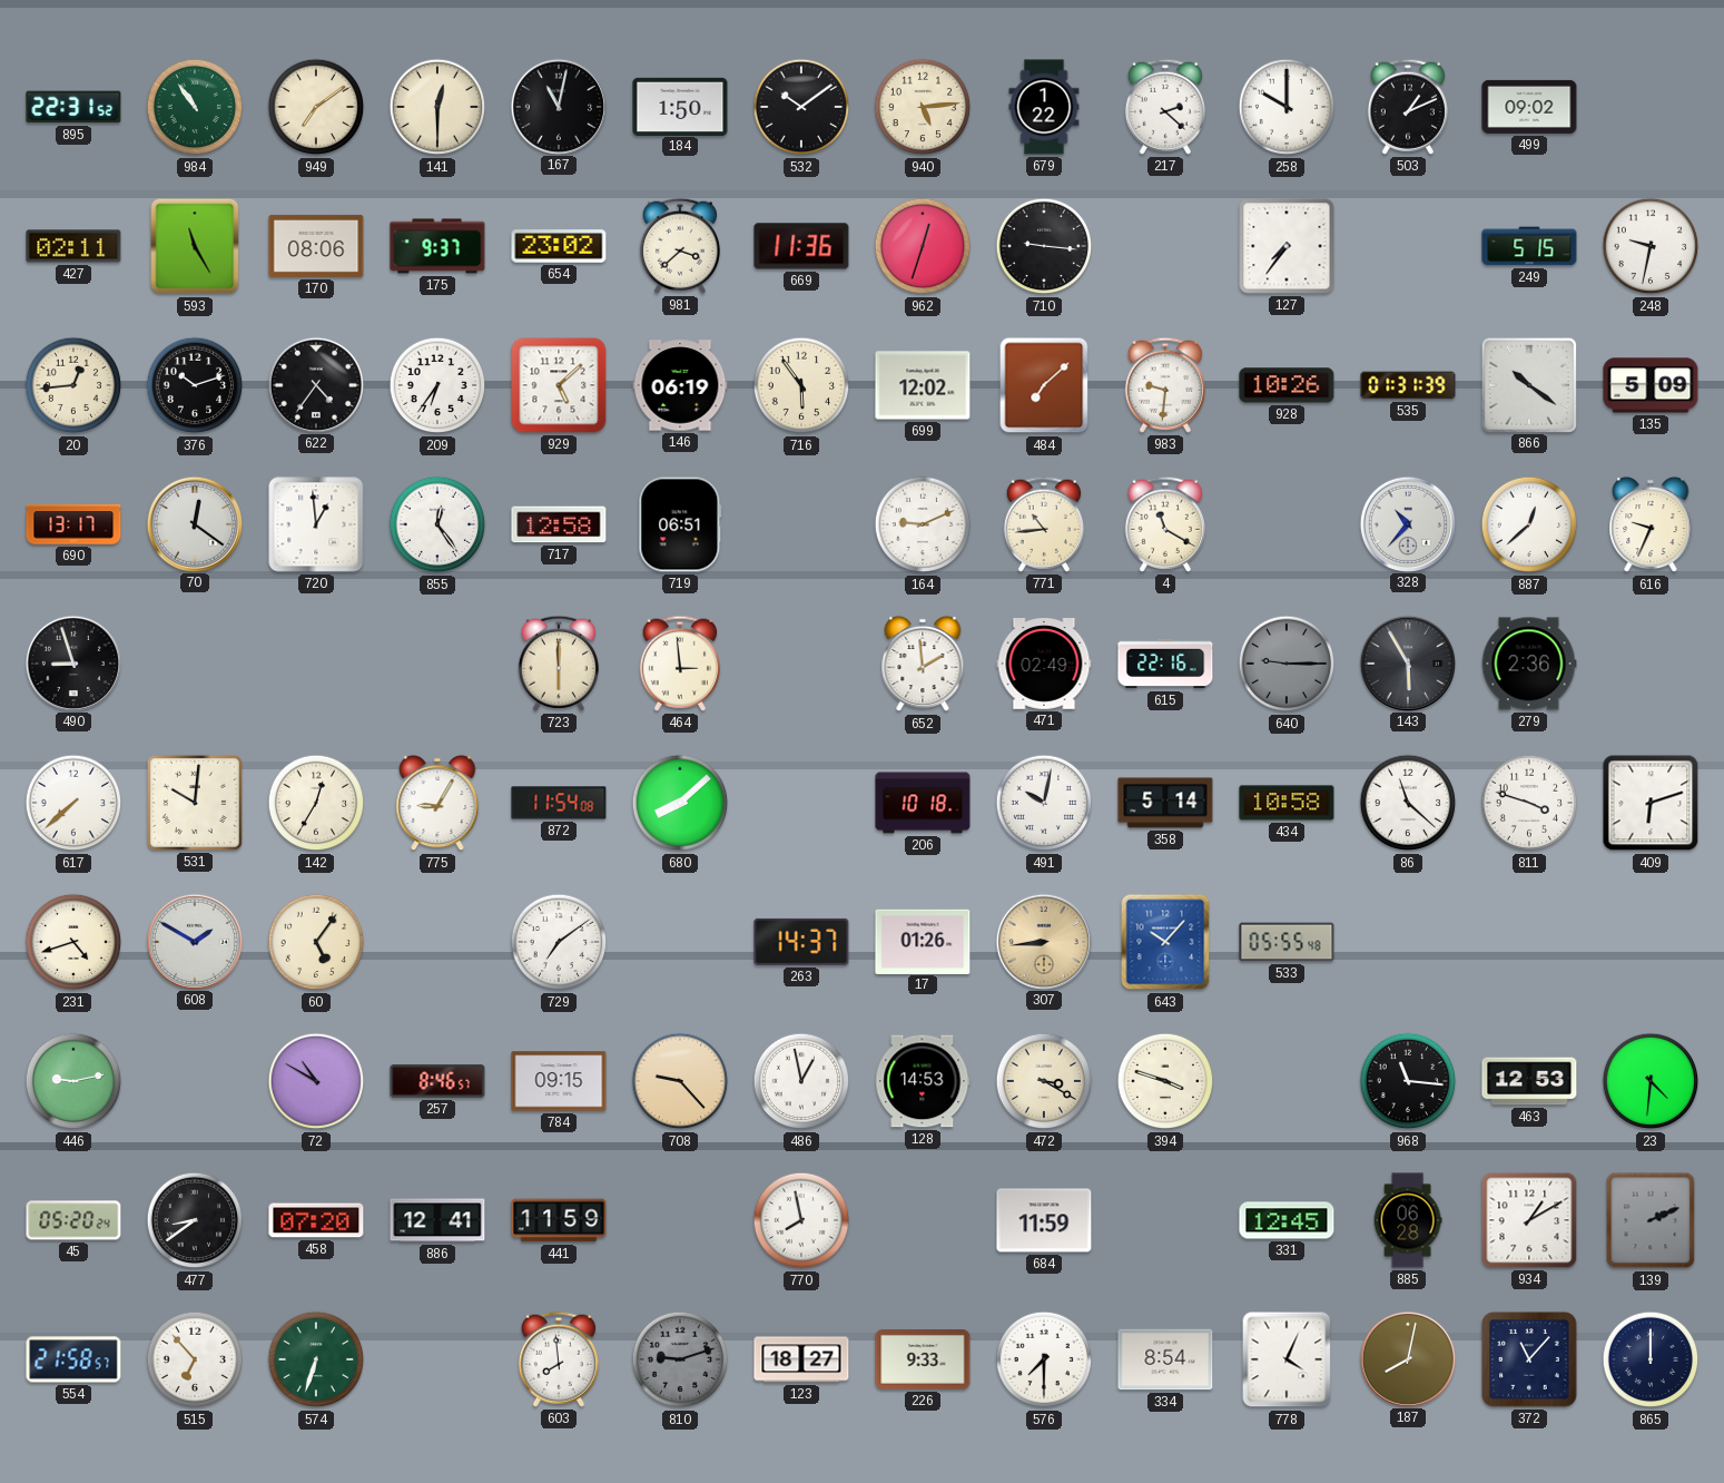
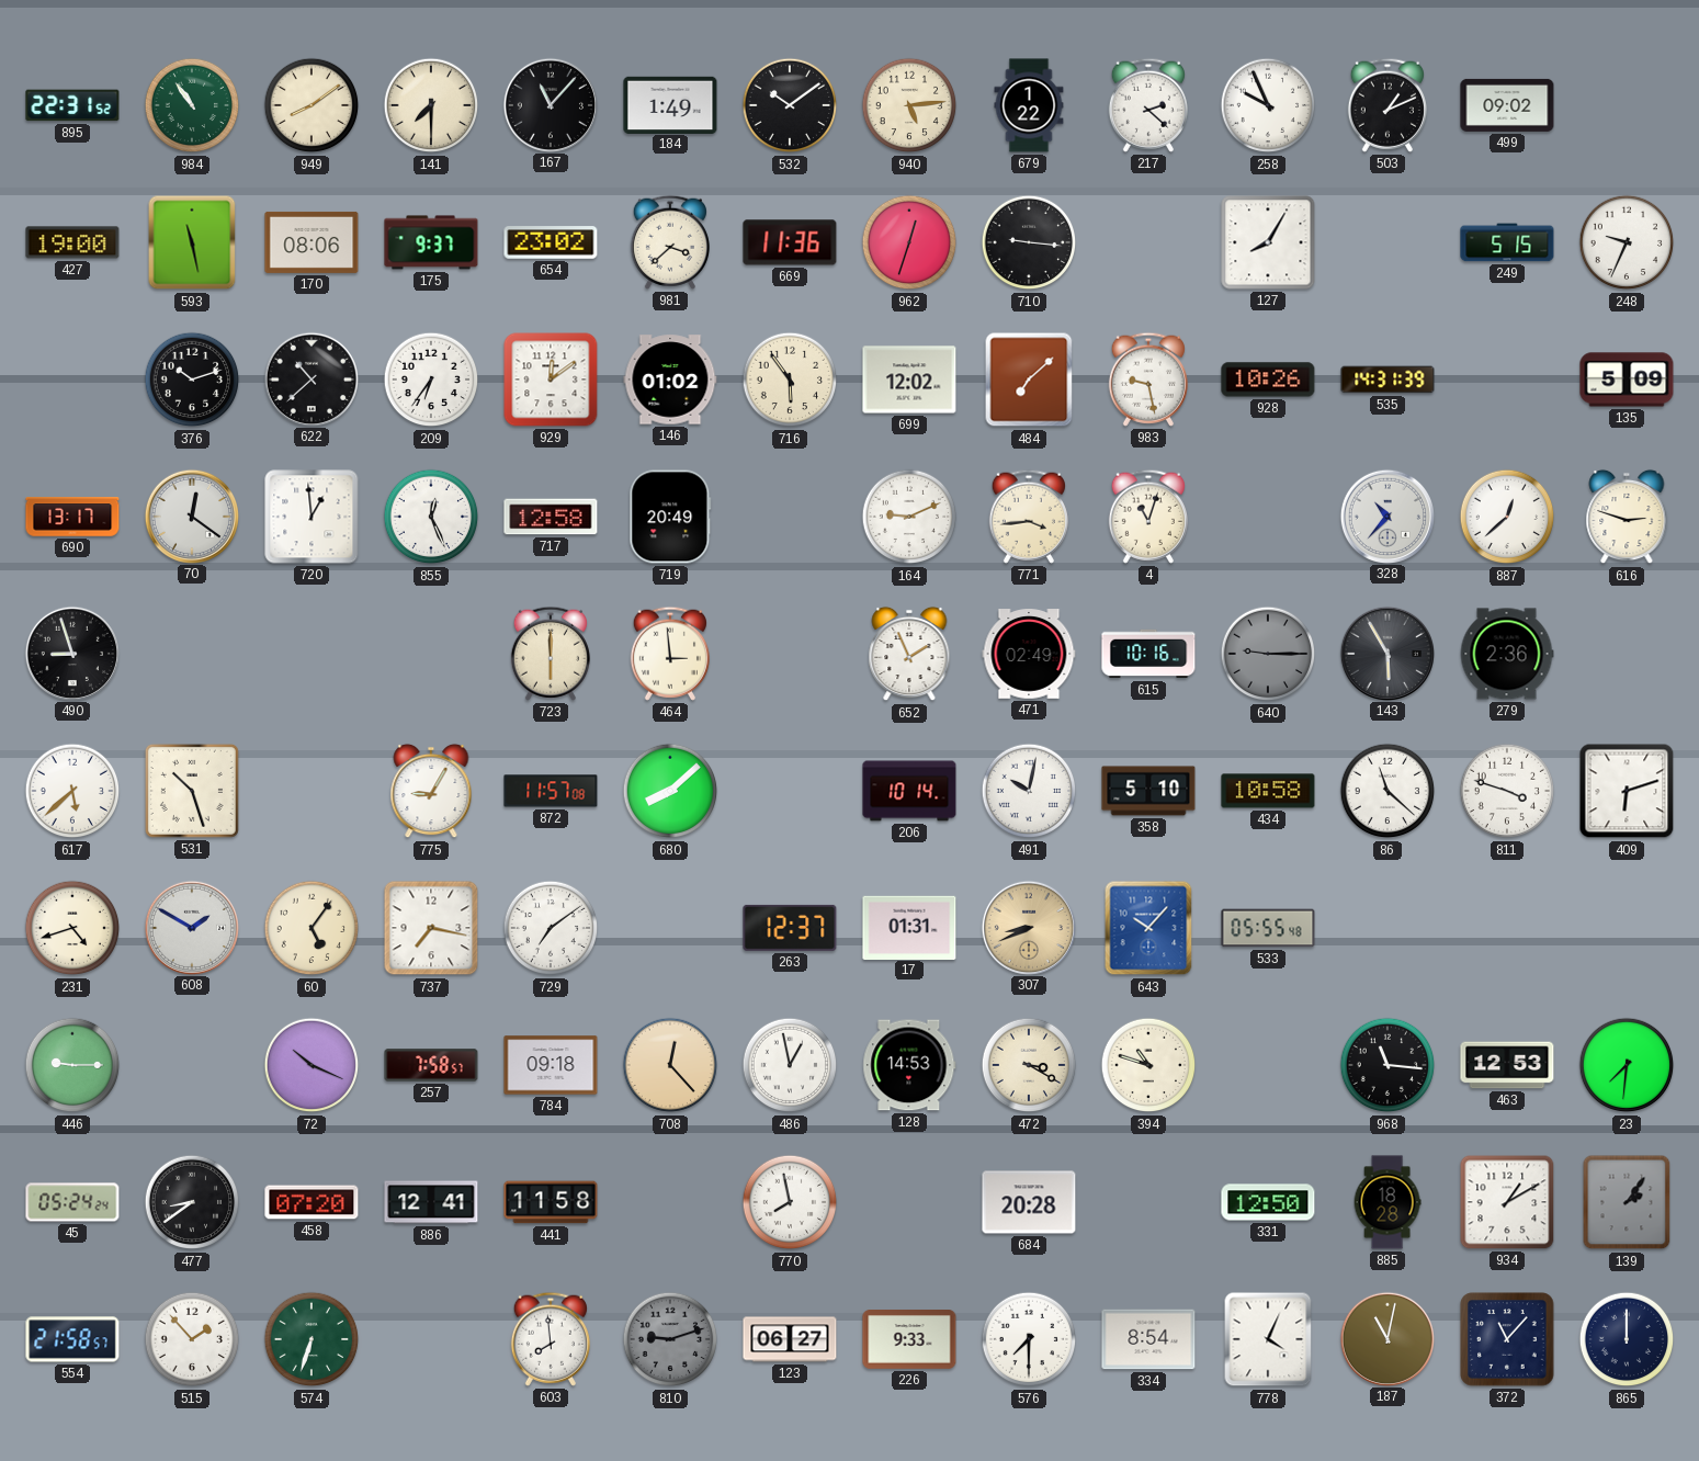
949: 7:09 -> 8:09 (312, 105)
141: 12:30 -> 7:30 (431, 105)
167: 11:02 -> 11:07 (550, 104)
184: 1:50 -> 1:49 (670, 104)
258: 10:00 -> 9:56 (1268, 105)
427: 02:11 -> 19:00 (72, 242)
593: 11:25 -> 11:28 (192, 242)
127: 7:36 -> 8:05 (1268, 242)
248: 9:32 -> 9:34 (1627, 242)
20: 12:44 -> none (73, 385)
622: 4:36 -> 10:38 (310, 378)
929: 5:08 -> 12:09 (551, 380)
146: 06:19 -> 01:02 (670, 380)
983: 9:31 -> 9:28 (1148, 380)
535: 01:31 -> 14:31 (1387, 380)
866: 10:21 -> none (1528, 384)
855: 12:24 -> 12:26 (431, 517)
719: 06:51 -> 20:49 (670, 517)
771: 10:44 -> 3:44 (1029, 517)
4: 11:20 -> 11:03 (1148, 517)
616: 9:34 -> 2:48 (1627, 517)
652: 1:59 -> 1:56 (909, 654)
615: 22:16 -> 10:16 (1148, 654)
617: 7:38 -> 5:38 (72, 791)
531: 10:01 -> 10:27 (192, 791)
142: 12:35 -> none (316, 803)
872: 11:54 -> 11:57 (551, 791)
206: 10:18 -> 10:14 (909, 791)
358: 5:14 -> 5:10 (1148, 791)
737: none -> 7:17 (431, 928)
263: 14:37 -> 12:37 (790, 928)
17: 01:26 -> 01:31 (909, 927)
307: 8:44 -> 8:41 (1028, 927)
446: 9:13 -> 9:15 (72, 1065)
72: 10:50 -> 10:19 (312, 1065)
257: 8:46 -> 7:58 (431, 1065)
784: 09:15 -> 09:18 (551, 1065)
708: 9:23 -> 12:23 (670, 1065)
394: 3:48 -> 10:48 (1148, 1065)
23: 4:31 -> 7:31 (1627, 1065)
45: 05:20 -> 05:24 (72, 1202)
441: 11:59 -> 11:58 (551, 1202)
684: 11:59 -> 20:28 (1029, 1202)
331: 12:45 -> 12:50 (1268, 1202)
885: 06:28 -> 18:28 (1387, 1202)
139: 2:11 -> 2:06 (1627, 1202)
515: 6:53 -> 1:53 (192, 1339)
123: 18:27 -> 06:27 (790, 1339)
187: 8:02 -> 11:02 (1386, 1338)
